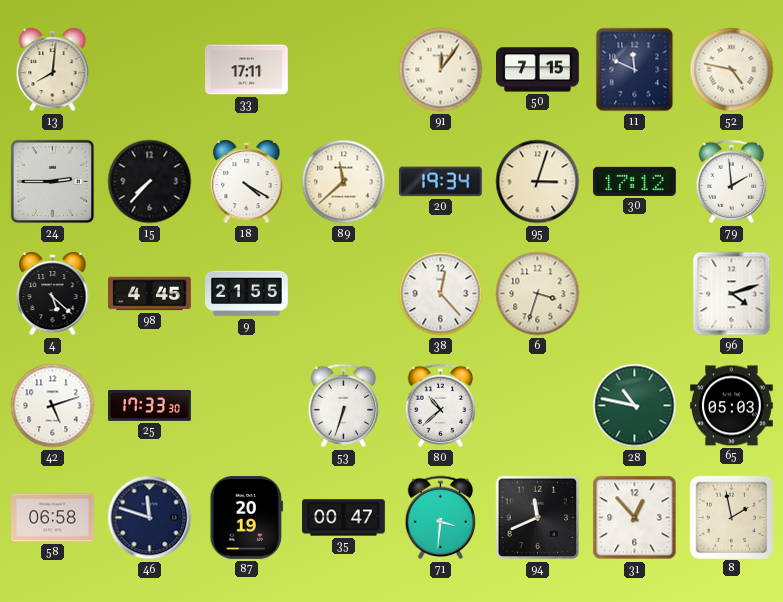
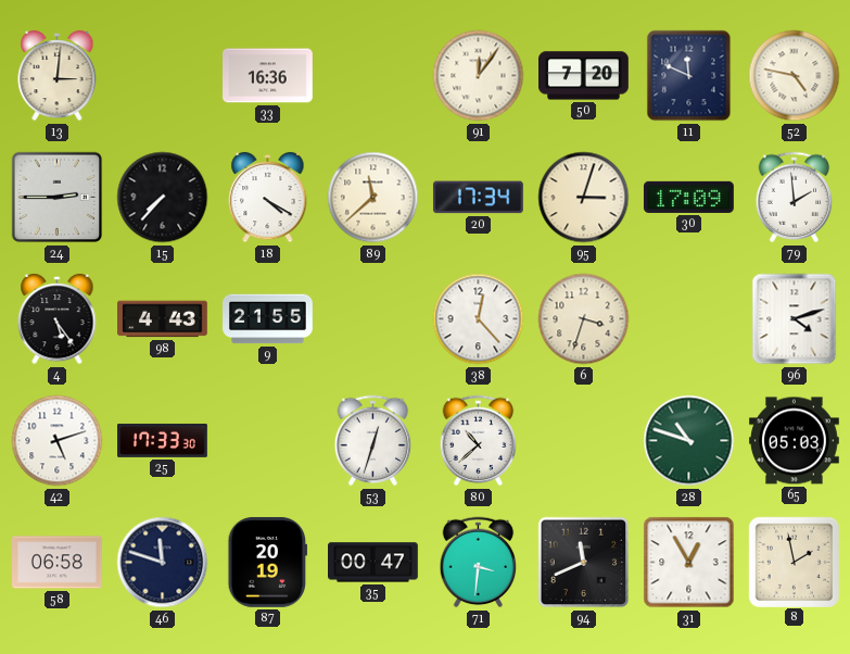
13: 8:01 -> 3:01 (58, 76)
33: 17:11 -> 16:36 (268, 76)
50: 7:15 -> 7:20 (584, 76)
20: 19:34 -> 17:34 (478, 198)
30: 17:12 -> 17:09 (688, 197)
4: 5:22 -> 5:24 (58, 319)
98: 4:45 -> 4:43 (163, 319)
53: 6:33 -> 12:33 (373, 441)
28: 10:47 -> 10:48 (689, 441)
31: 12:53 -> 12:55 (689, 563)
